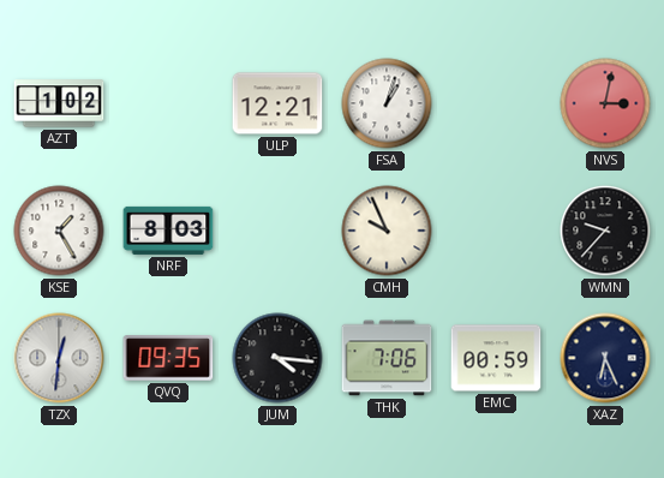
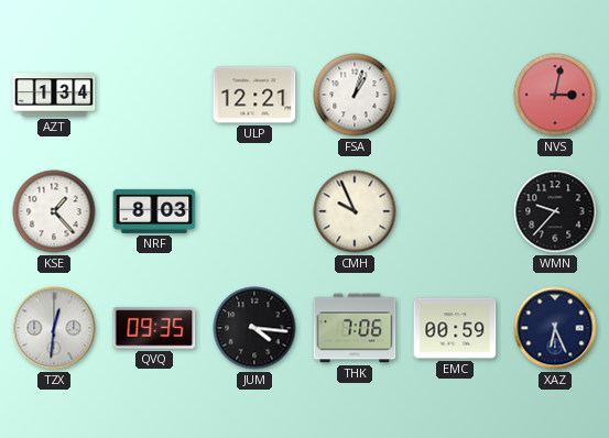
AZT: 1:02 -> 1:34 (54, 95)
KSE: 1:25 -> 1:23 (54, 211)
